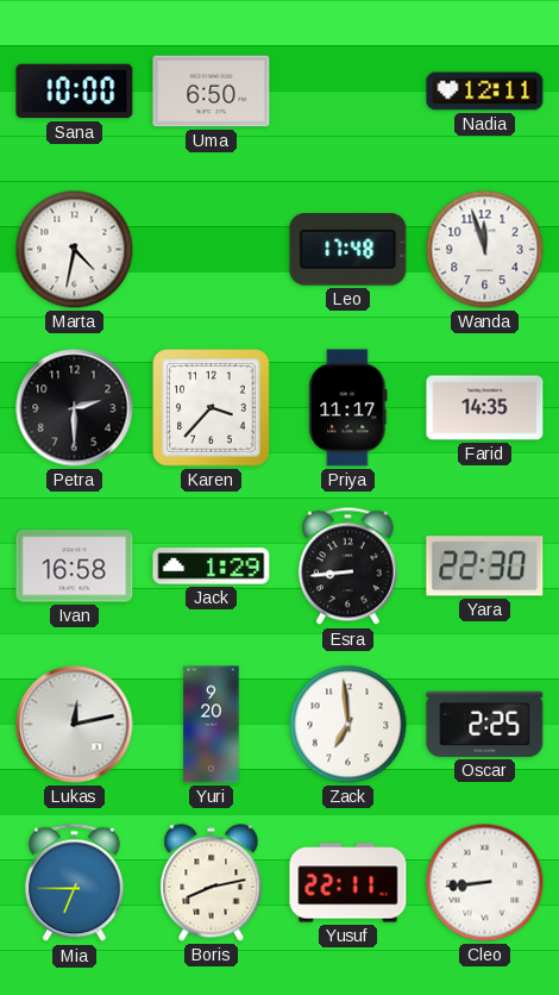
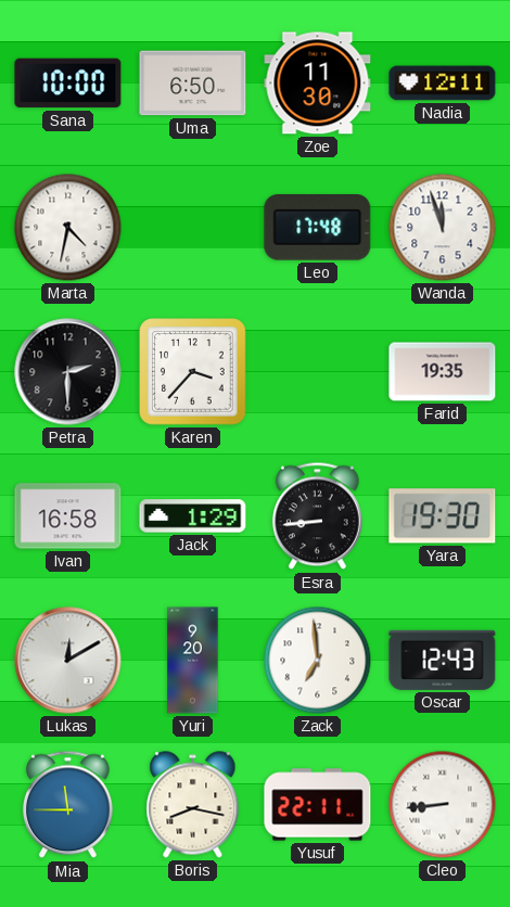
Zoe: none -> 11:30 (318, 84)
Priya: 11:17 -> none (348, 408)
Farid: 14:35 -> 19:35 (443, 372)
Yara: 22:30 -> 19:30 (443, 516)
Lukas: 12:13 -> 12:10 (68, 661)
Oscar: 2:25 -> 12:43 (443, 660)
Mia: 6:45 -> 11:45 (67, 805)
Boris: 8:13 -> 8:17 (193, 805)
